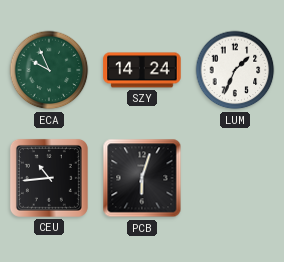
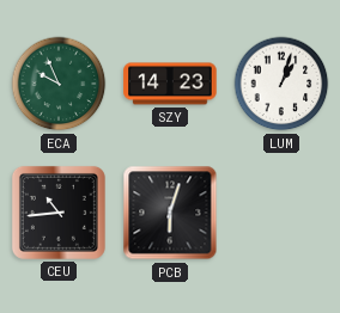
SZY: 14:24 -> 14:23 (170, 84)
LUM: 1:34 -> 1:03 (281, 84)
